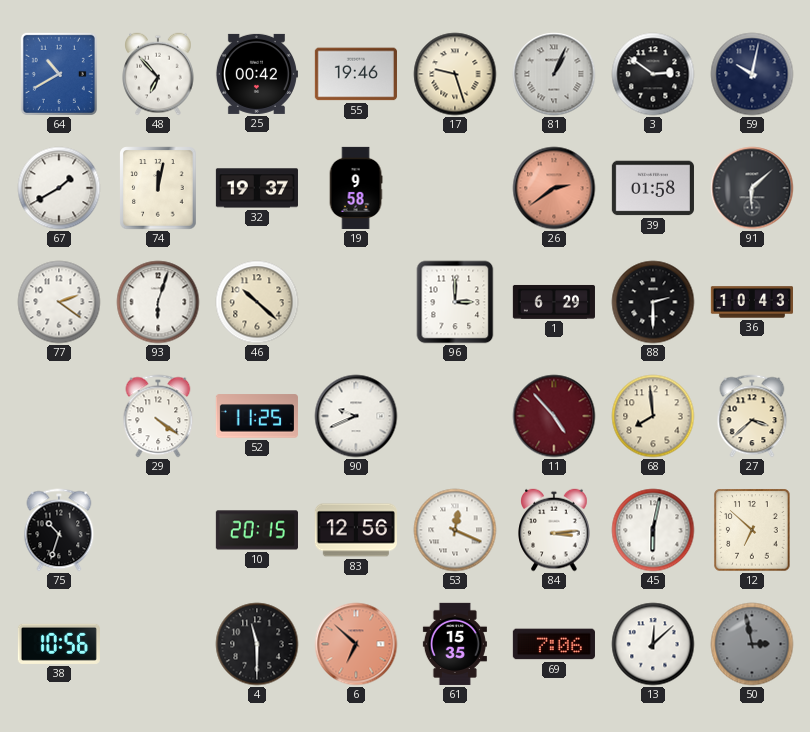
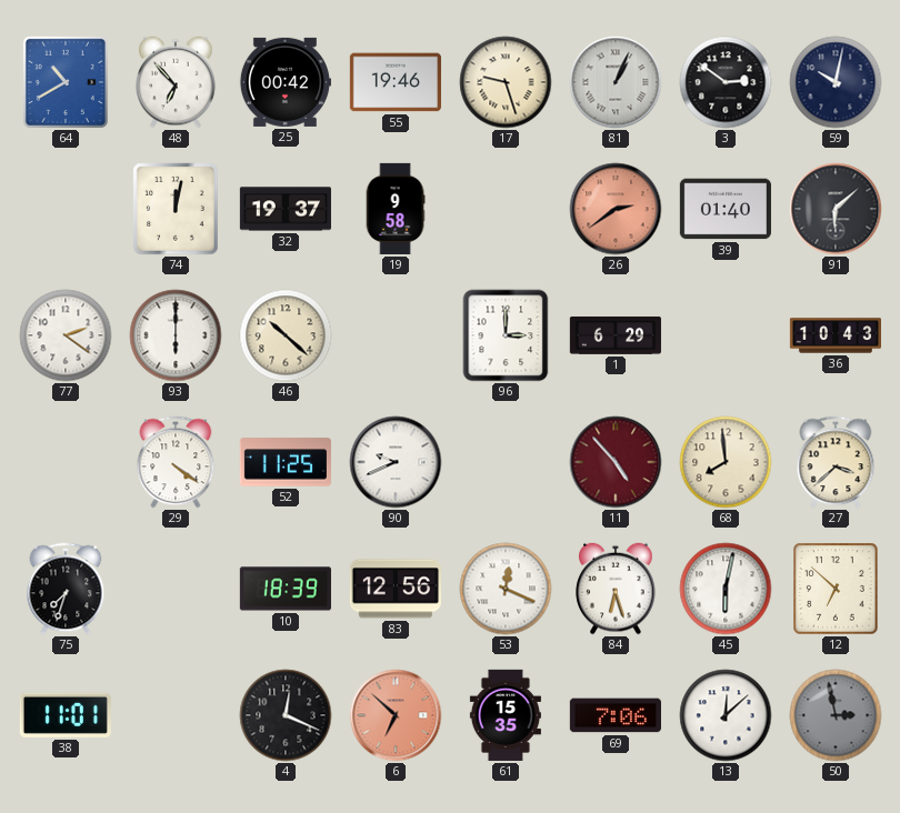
67: 1:40 -> none (59, 188)
39: 01:58 -> 01:40 (726, 209)
93: 6:03 -> 6:00 (176, 335)
88: 2:30 -> none (653, 302)
75: 10:33 -> 7:33 (66, 589)
10: 20:15 -> 18:39 (286, 589)
84: 3:14 -> 6:27 (616, 589)
38: 10:56 -> 11:01 (66, 715)
4: 11:30 -> 12:19 (286, 715)
